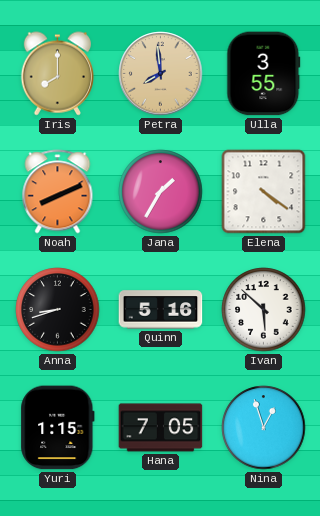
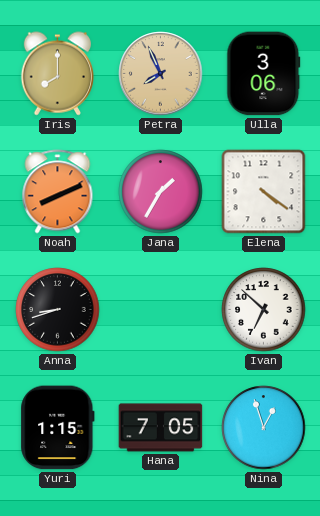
Petra: 7:59 -> 7:56 (161, 74)
Ulla: 3:55 -> 3:06 (264, 74)
Quinn: 5:16 -> none (161, 310)
Ivan: 5:52 -> 6:52 (264, 310)
